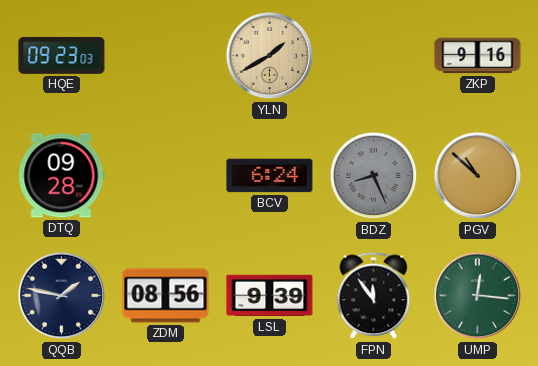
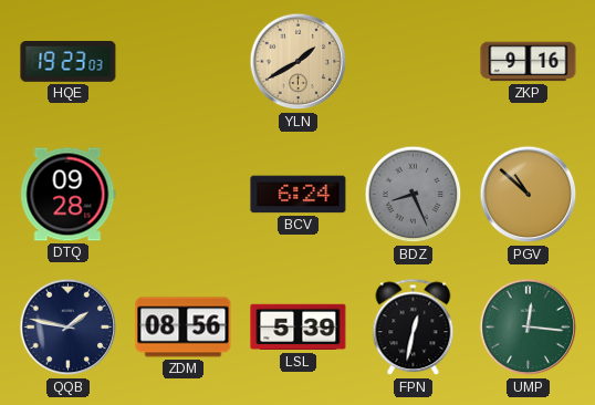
HQE: 09:23 -> 19:23 (69, 62)
LSL: 9:39 -> 5:39 (299, 328)
FPN: 11:54 -> 12:32 (414, 328)
